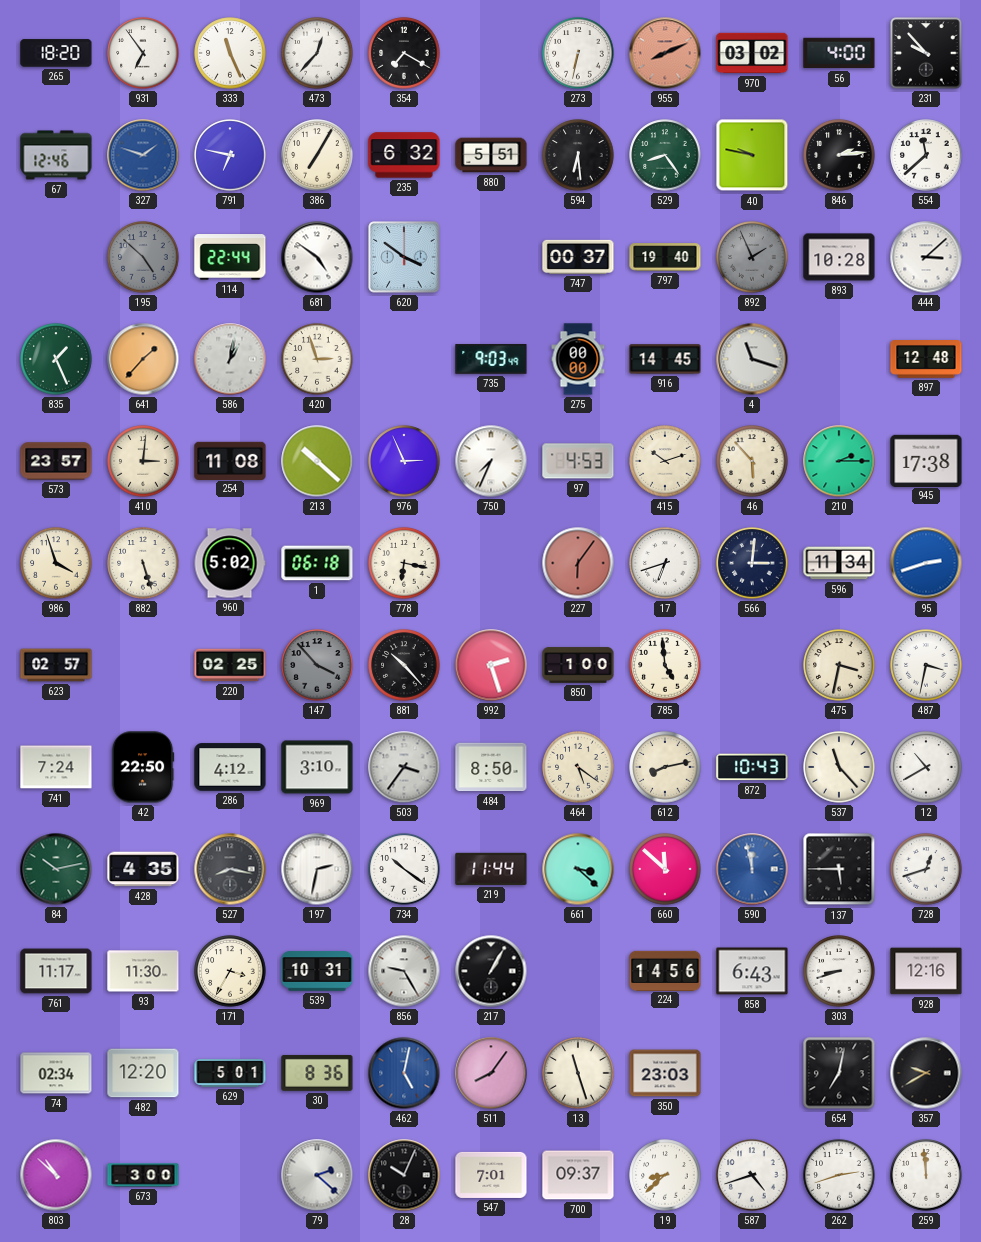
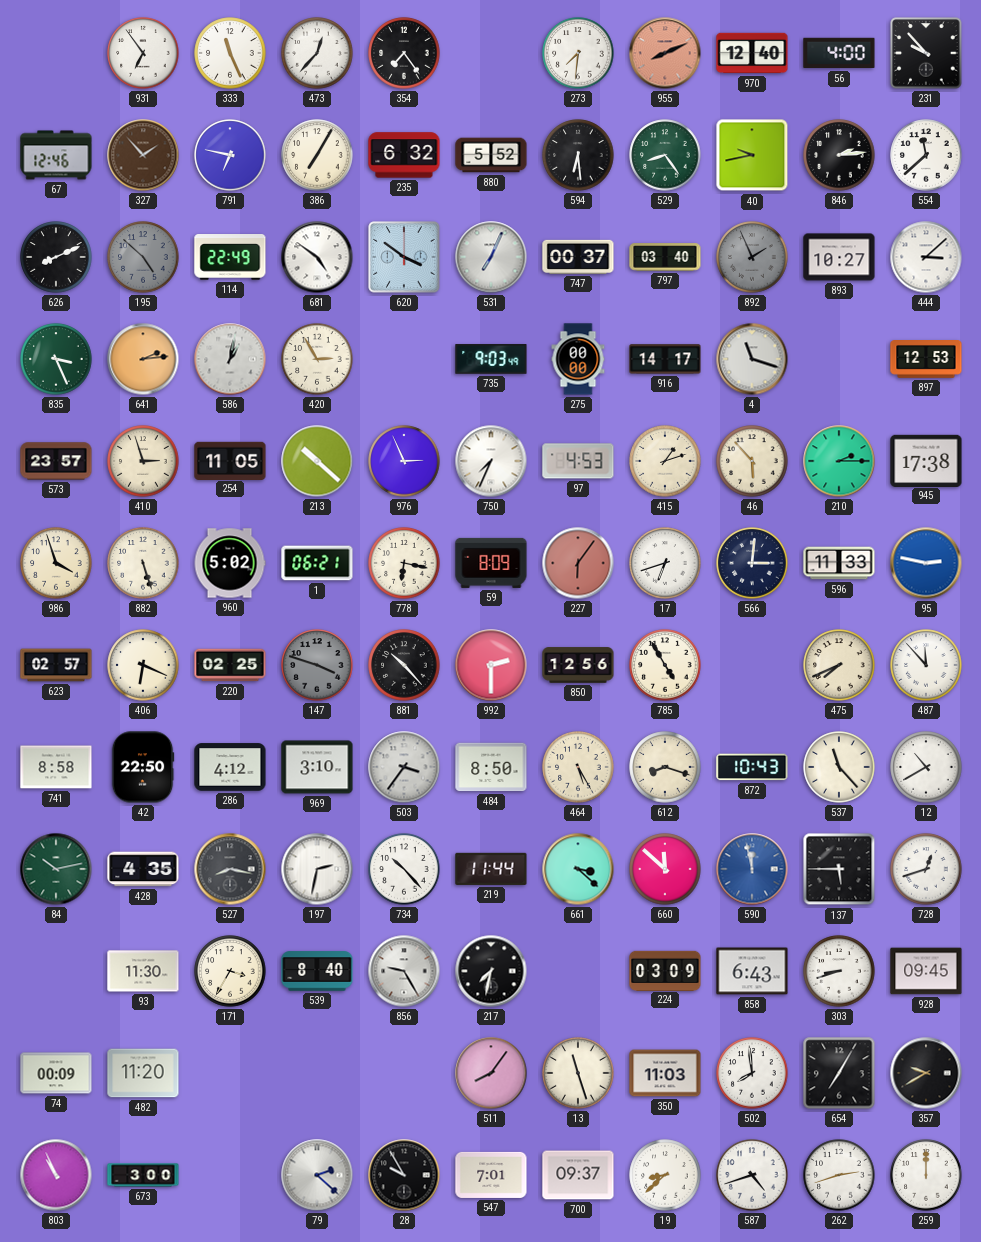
265: 18:20 -> none (56, 53)
354: 7:20 -> 7:24 (404, 53)
273: 6:32 -> 7:31 (578, 53)
970: 03:02 -> 12:40 (752, 53)
327: 1:48 -> 1:53 (143, 155)
327 dial: blue -> brown (143, 155)
880: 5:51 -> 5:52 (491, 155)
40: 9:47 -> 9:43 (752, 155)
626: none -> 8:11 (56, 257)
114: 22:44 -> 22:49 (230, 258)
531: none -> 7:04 (491, 257)
797: 19:40 -> 03:40 (665, 257)
893: 10:28 -> 10:27 (839, 257)
835: 1:26 -> 3:26 (56, 359)
641: 1:37 -> 2:14 (143, 359)
420: 2:57 -> 2:55 (317, 359)
916: 14:45 -> 14:17 (665, 359)
897: 12:48 -> 12:53 (926, 360)
410: 3:01 -> 2:57 (143, 461)
254: 11:08 -> 11:05 (230, 460)
415: 10:12 -> 1:12 (665, 461)
1: 06:18 -> 06:21 (317, 563)
59: none -> 8:09 (491, 563)
596: 11:34 -> 11:33 (839, 563)
95: 2:42 -> 2:47 (926, 563)
406: none -> 6:19 (143, 665)
147: 3:53 -> 3:48 (317, 665)
992: 2:27 -> 2:30 (491, 665)
850: 1:00 -> 12:56 (578, 665)
785: 4:59 -> 4:55 (665, 665)
475: 3:32 -> 7:41 (839, 665)
487: 3:32 -> 11:53 (926, 665)
741: 7:24 -> 8:58 (56, 767)
464: 5:21 -> 5:25 (578, 767)
612: 8:13 -> 8:18 (665, 767)
734: 10:21 -> 10:23 (404, 869)
761: 11:17 -> none (56, 971)
539: 10:31 -> 8:40 (317, 971)
217: 1:05 -> 7:32 (491, 971)
224: 14:56 -> 03:09 (665, 970)
928: 12:16 -> 09:45 (926, 971)
74: 02:34 -> 00:09 (56, 1073)
482: 12:20 -> 11:20 (143, 1073)
629: 5:01 -> none (230, 1073)
30: 8:36 -> none (317, 1073)
462: 5:02 -> none (404, 1073)
350: 23:03 -> 11:03 (665, 1073)
502: none -> 7:59 (752, 1073)
654: 7:02 -> 7:05 (839, 1073)
803: 10:52 -> 10:56 (56, 1175)
28: 10:04 -> 9:55 (404, 1175)
259: 11:59 -> 12:00 (926, 1175)
